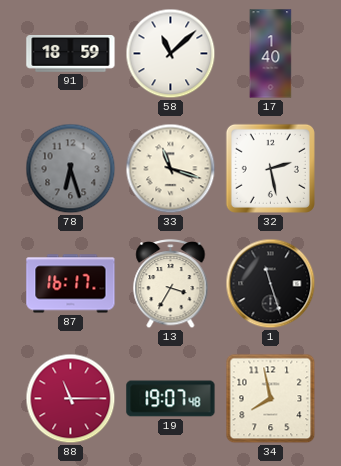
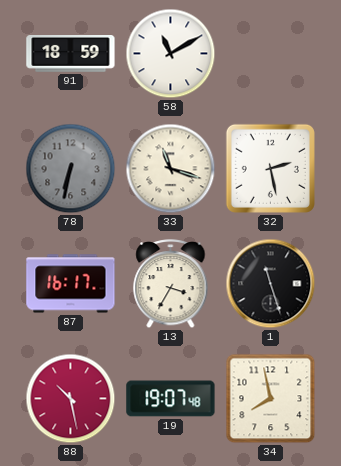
58: 11:08 -> 11:10 (171, 54)
17: 1:40 -> none (271, 54)
78: 6:27 -> 6:32 (71, 169)
88: 11:15 -> 10:28 (71, 399)
